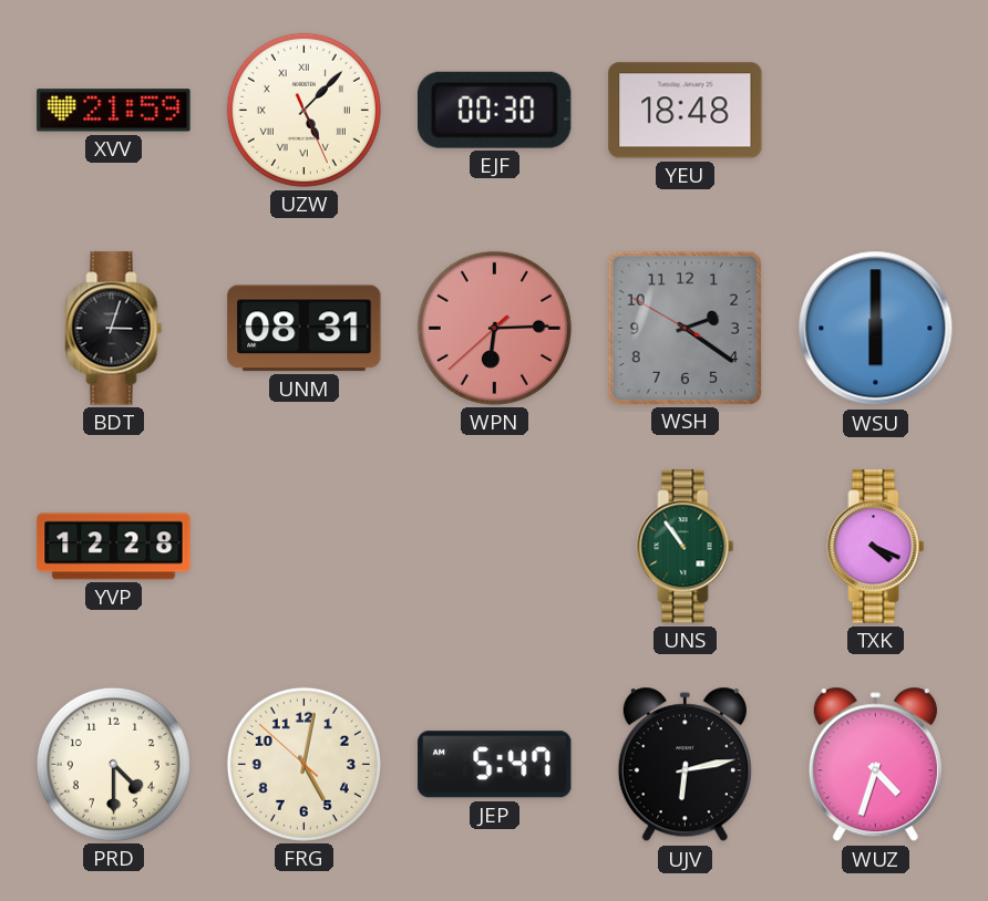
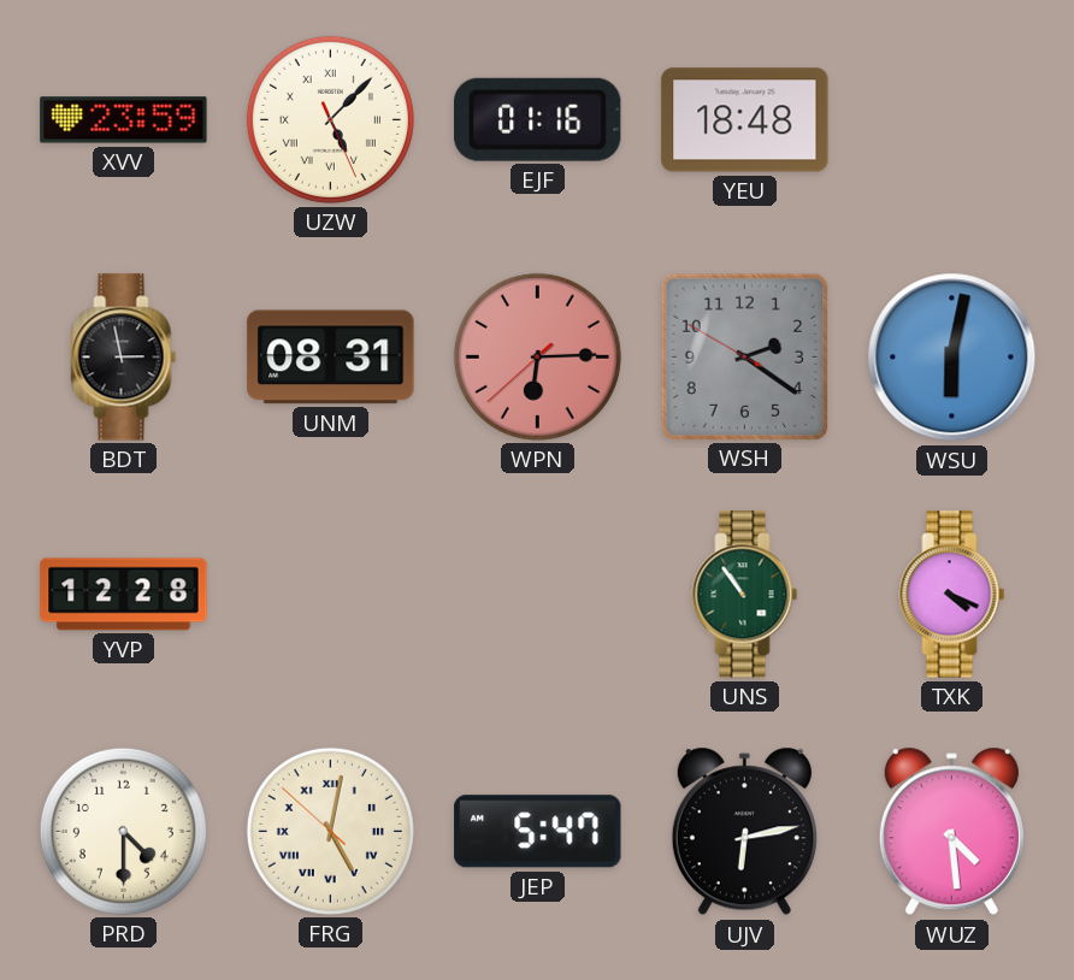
XVV: 21:59 -> 23:59 (124, 120)
EJF: 00:30 -> 01:16 (538, 119)
BDT: 3:03 -> 2:58 (124, 358)
WSU: 6:00 -> 6:02 (952, 358)
FRG numerals: Arabic -> Roman (330, 831)
WUZ: 4:33 -> 4:29 (951, 832)
